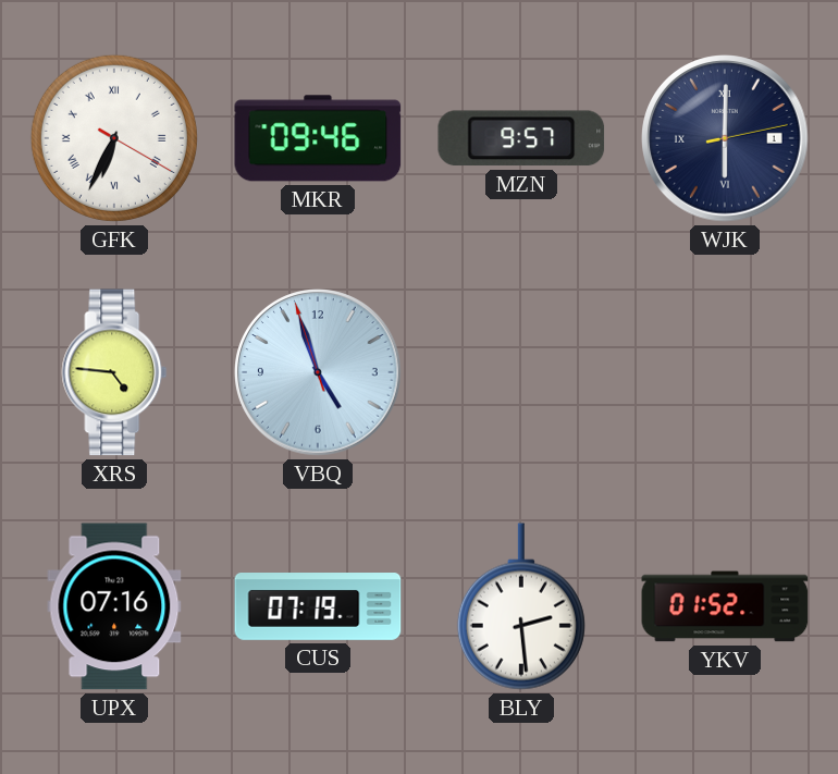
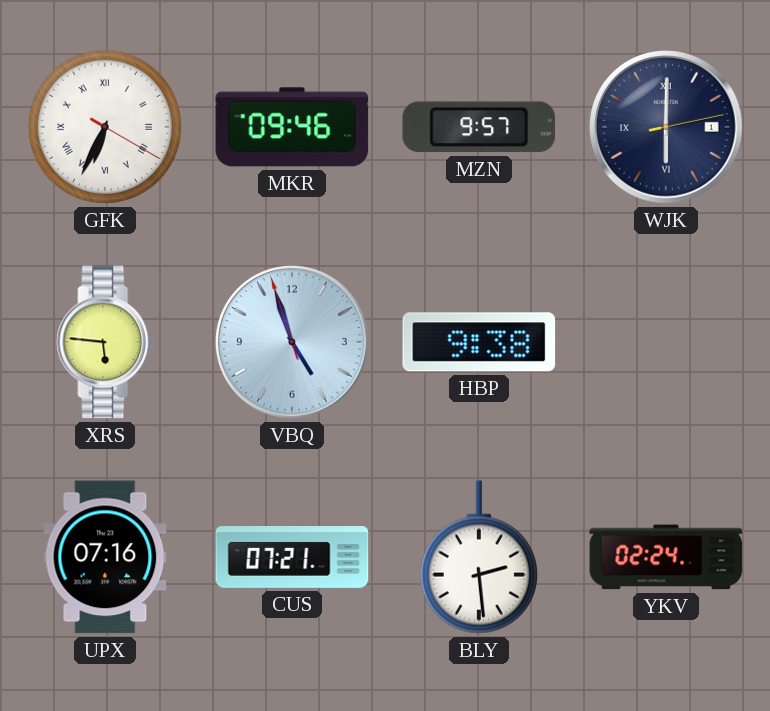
XRS: 4:46 -> 5:46 (105, 342)
HBP: none -> 9:38 (479, 342)
CUS: 07:19 -> 07:21 (292, 558)
YKV: 01:52 -> 02:24 (666, 557)
